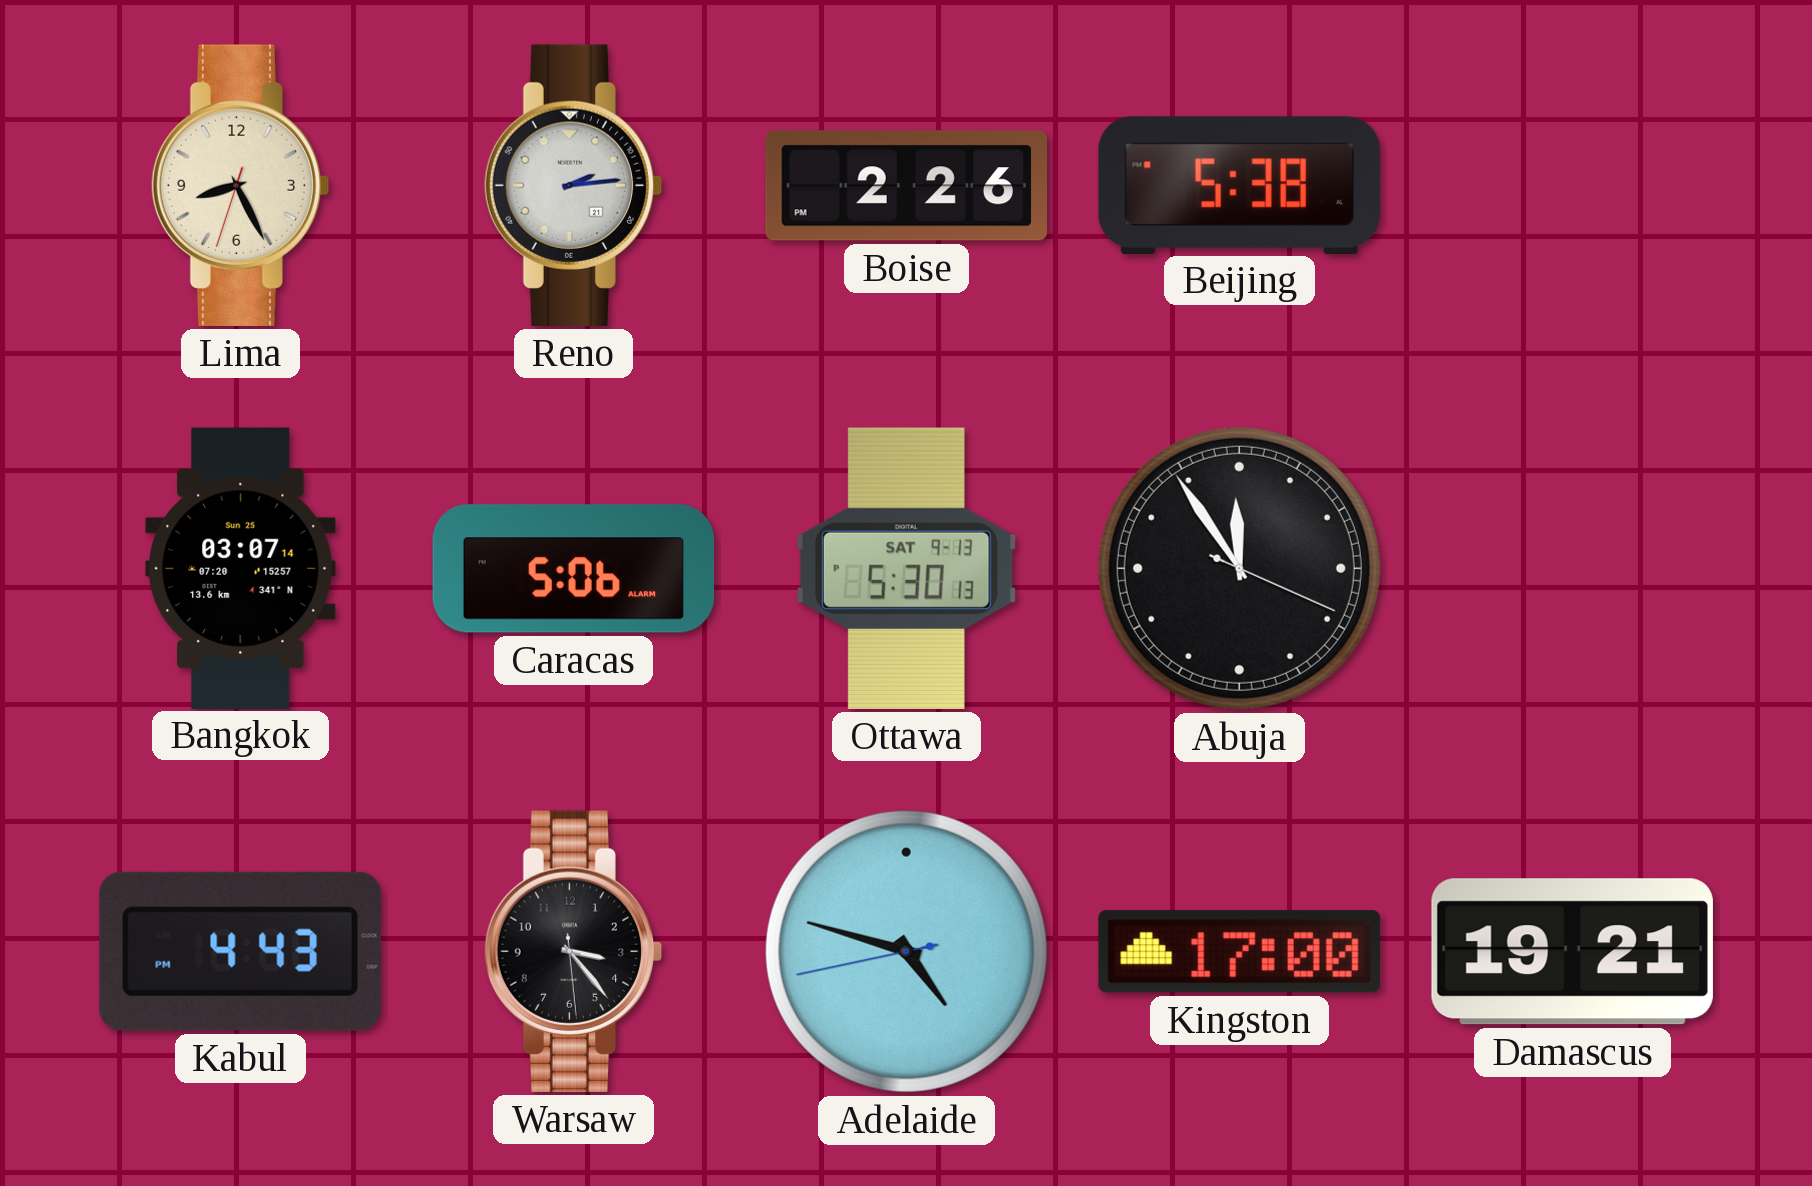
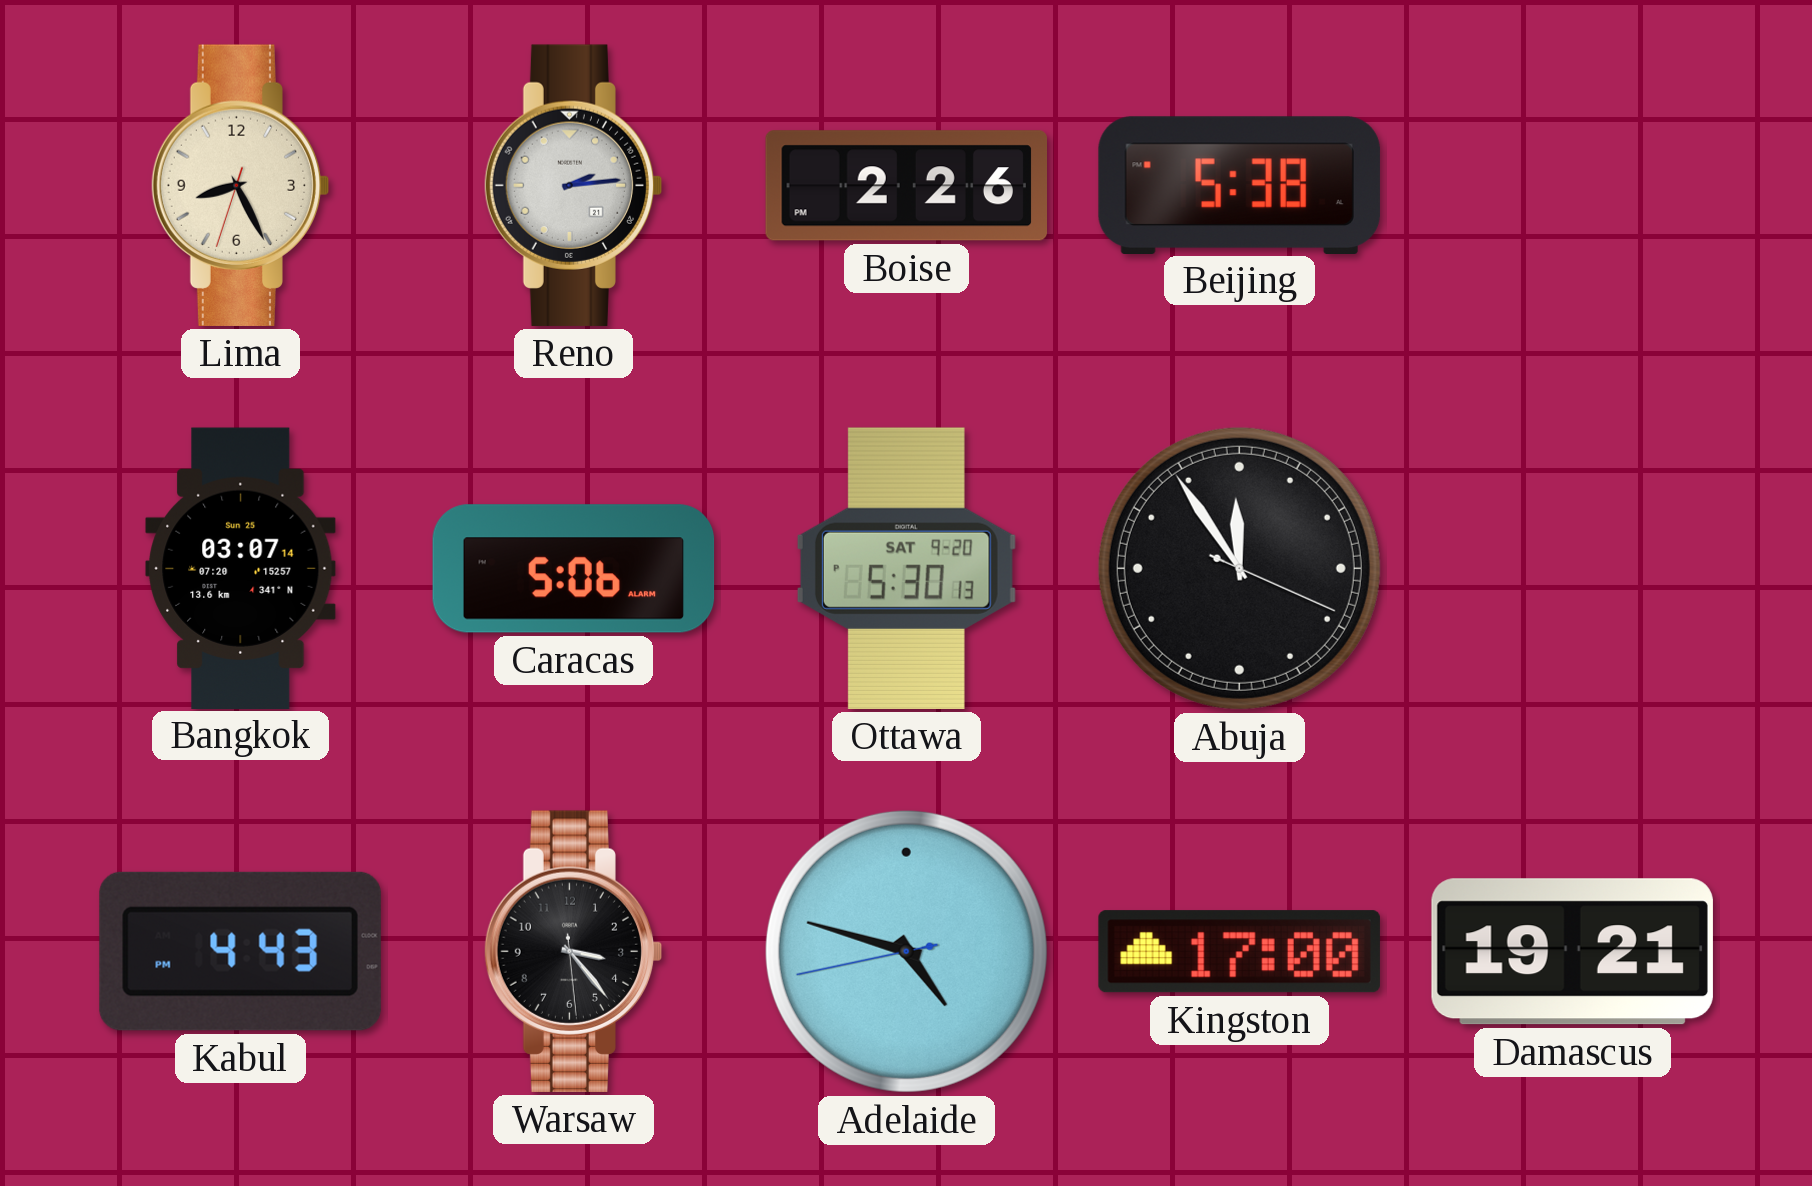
Ottawa date: SAT 9-13 -> SAT 9-20 (906, 568)
